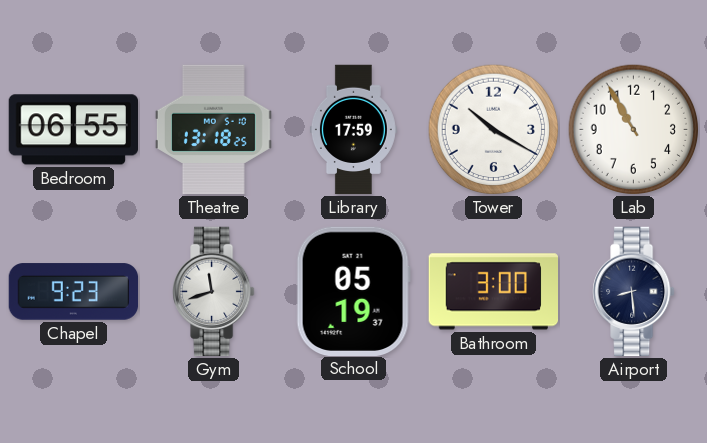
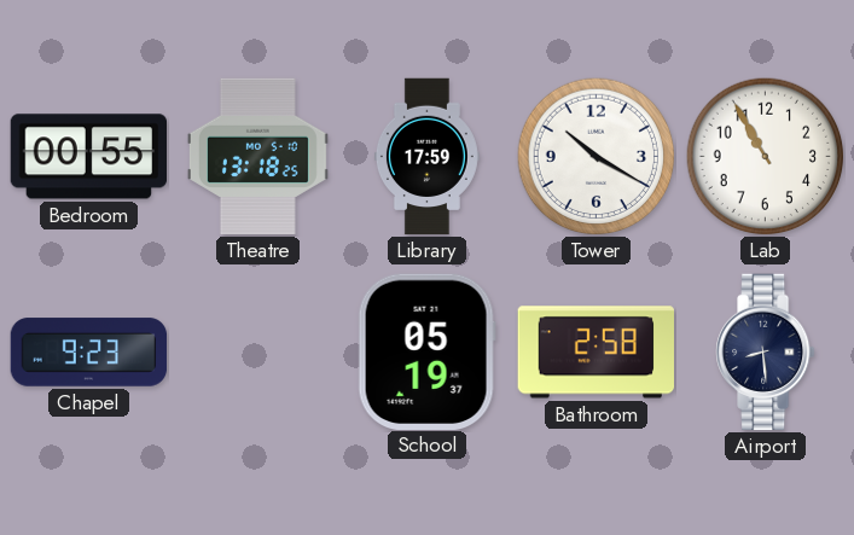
Bedroom: 06:55 -> 00:55 (89, 157)
Gym: 11:42 -> none (214, 292)
Bathroom: 3:00 -> 2:58 (596, 353)
